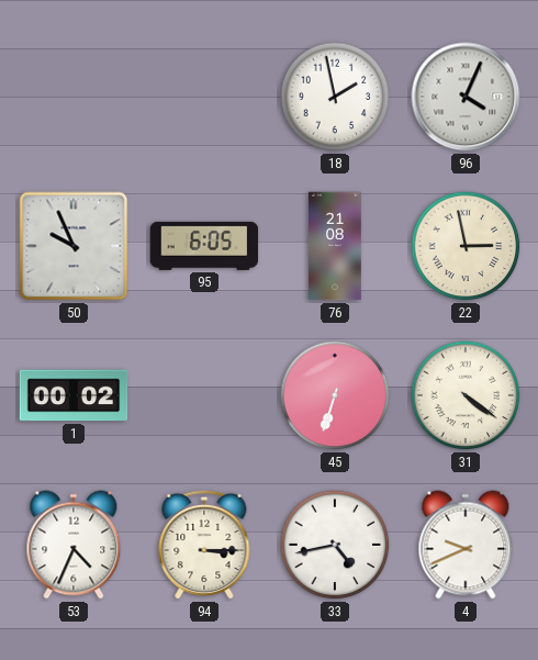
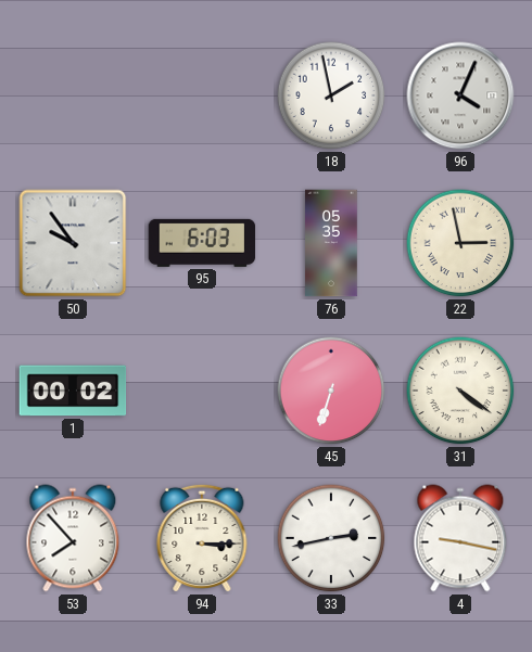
50: 9:56 -> 9:54 (73, 243)
95: 6:05 -> 6:03 (202, 243)
76: 21:08 -> 05:35 (331, 243)
53: 4:34 -> 7:53 (73, 538)
33: 4:43 -> 2:43 (331, 538)
4: 9:41 -> 9:17 (460, 538)
